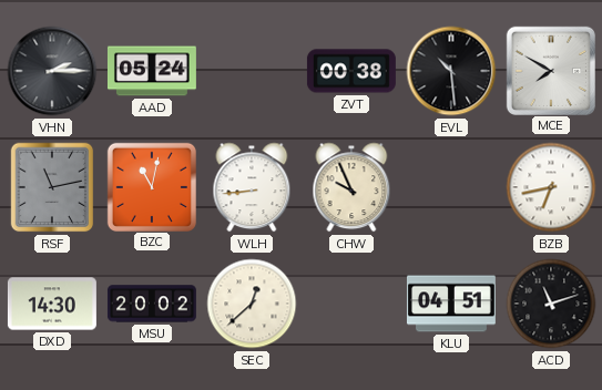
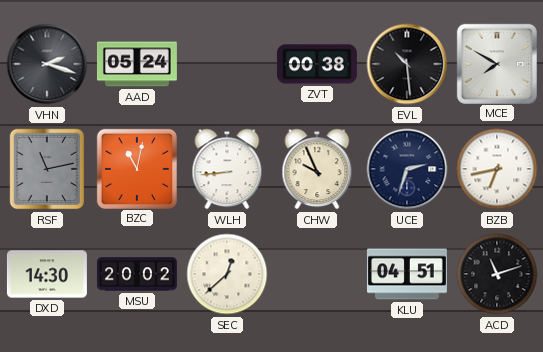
VHN: 2:15 -> 2:18 (47, 64)
UCE: none -> 2:33 (407, 169)
